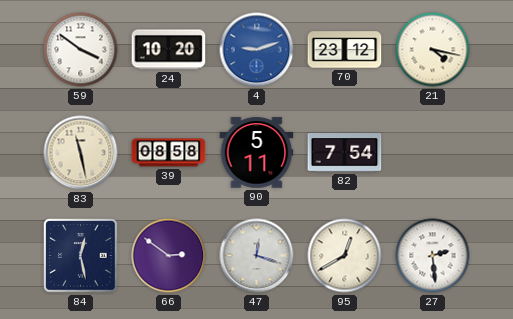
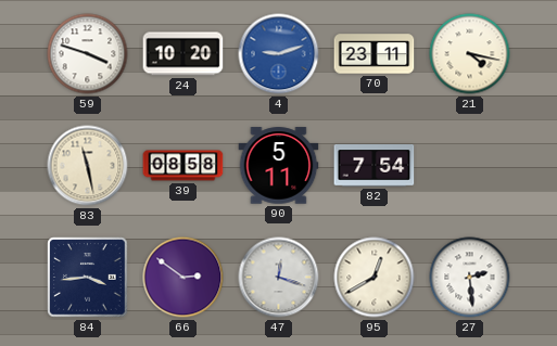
59: 3:51 -> 3:48 (88, 54)
70: 23:12 -> 23:11 (375, 54)
84: 12:28 -> 3:44 (88, 278)
